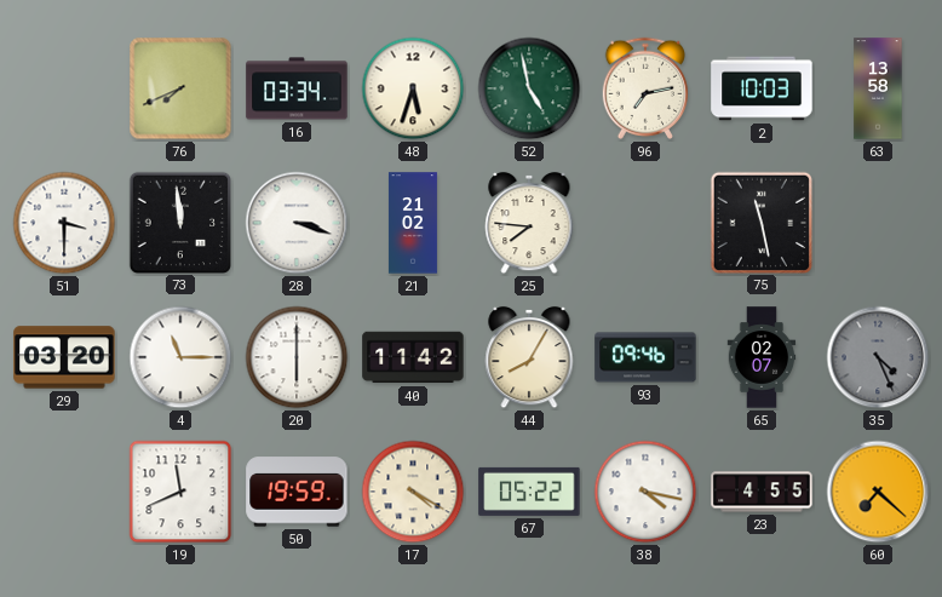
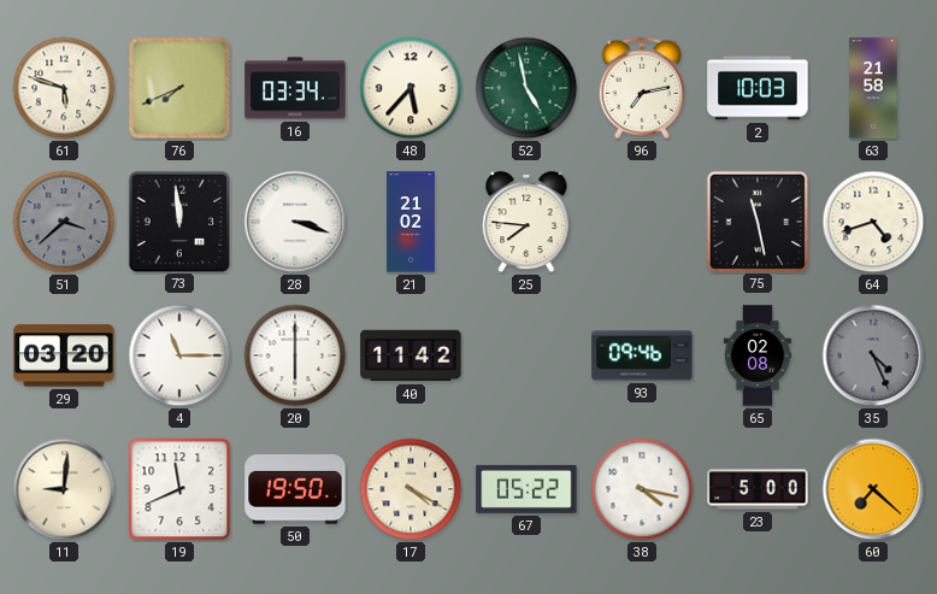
61: none -> 5:48 (64, 88)
48: 5:33 -> 5:37 (411, 88)
63: 13:58 -> 21:58 (873, 88)
51: 3:30 -> 3:38 (64, 222)
51 dial: white -> grey (64, 222)
64: none -> 4:42 (873, 222)
44: 8:05 -> none (529, 357)
65: 02:07 -> 02:08 (758, 355)
11: none -> 9:01 (64, 489)
50: 19:59 -> 19:50 (295, 489)
23: 4:55 -> 5:00 (758, 489)
